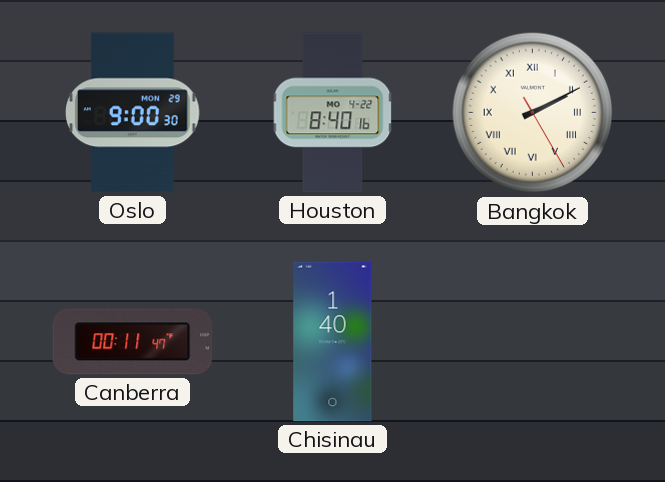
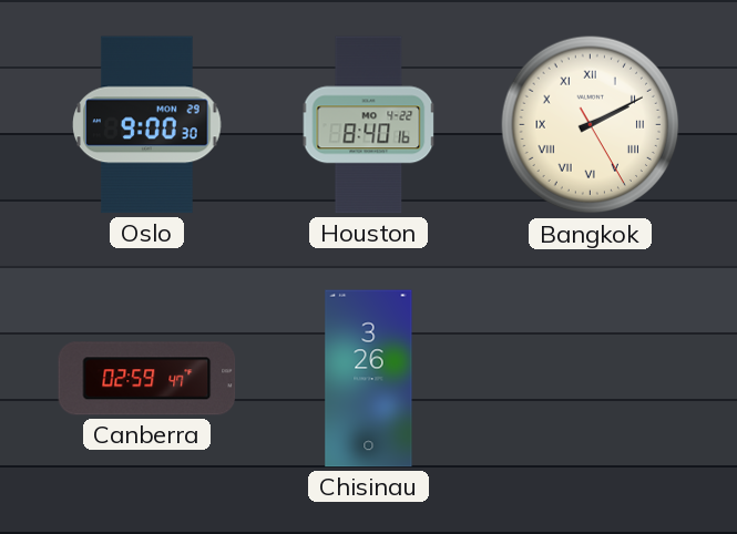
Canberra: 00:11 -> 02:59 (147, 379)
Chisinau: 1:40 -> 3:26 (369, 379)
